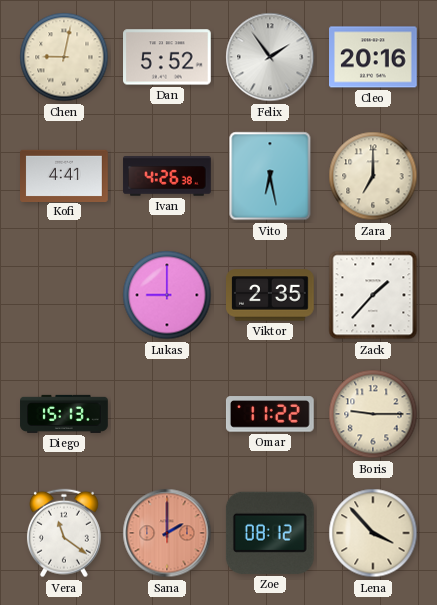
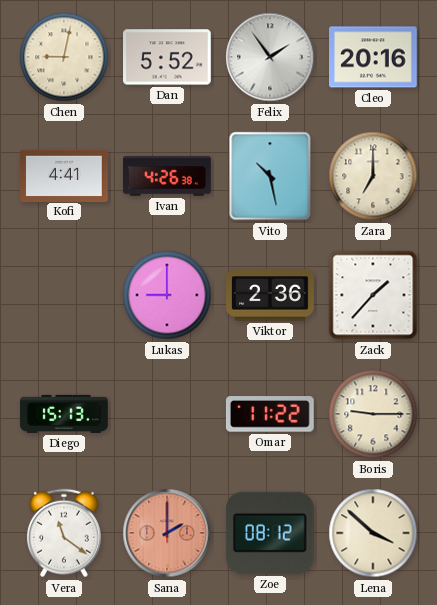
Vito: 6:28 -> 10:28 (270, 176)
Viktor: 2:35 -> 2:36 (271, 295)
Lena: 3:53 -> 3:52 (373, 533)
